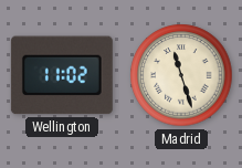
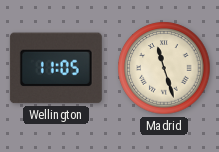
Wellington: 11:02 -> 11:05 (56, 68)
